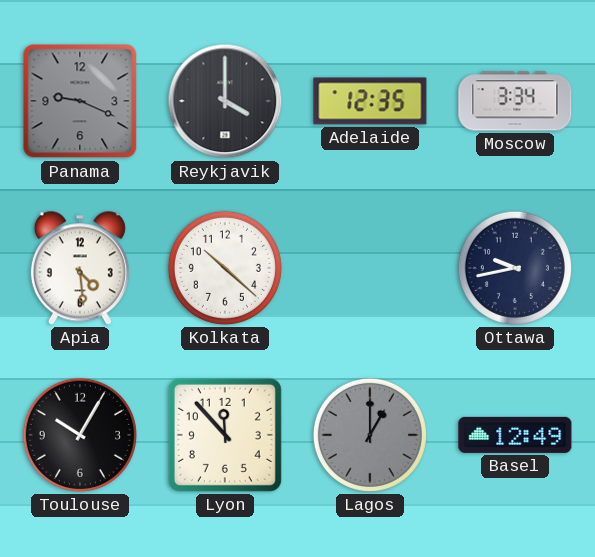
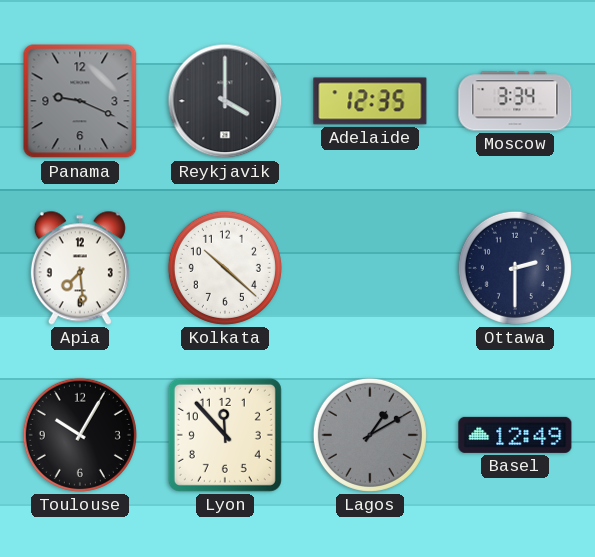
Apia: 4:29 -> 7:29 (80, 268)
Ottawa: 9:43 -> 2:30 (515, 268)
Lagos: 1:00 -> 1:10 (370, 435)
